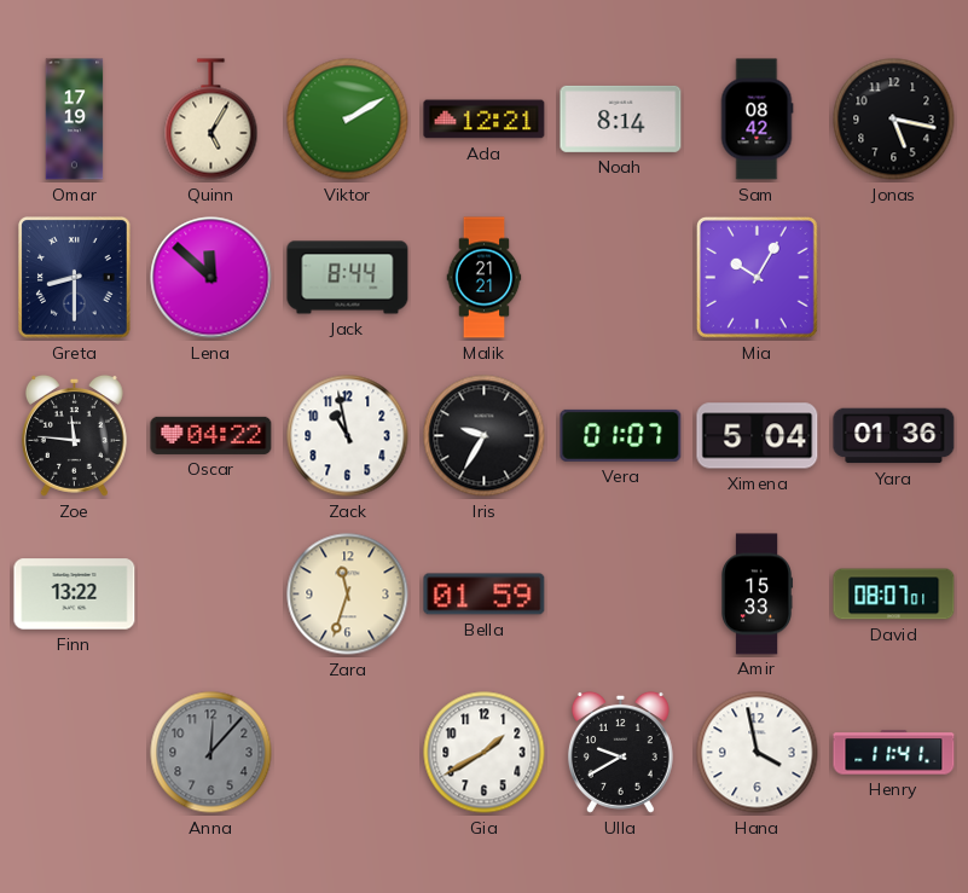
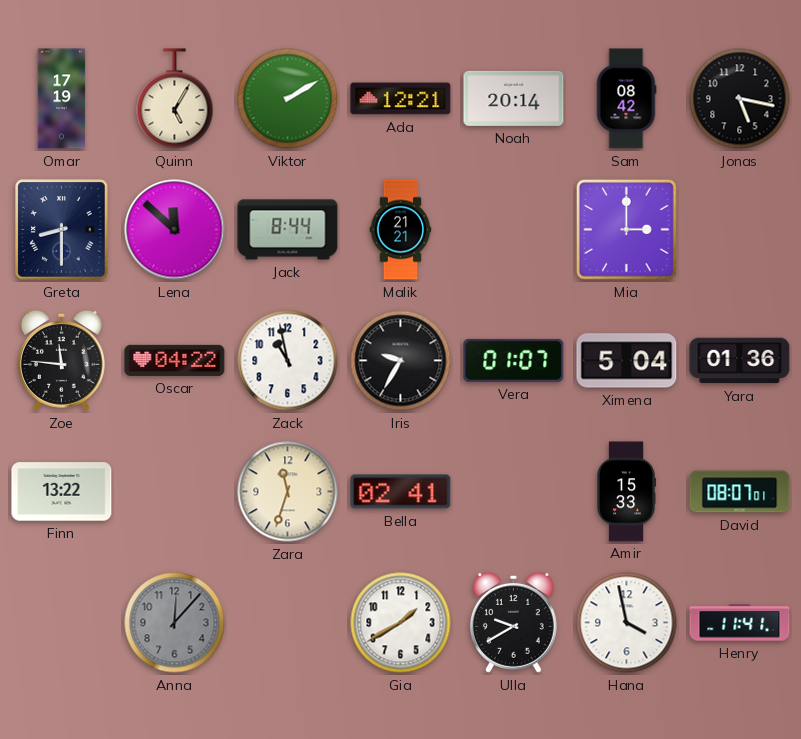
Noah: 8:14 -> 20:14 (514, 98)
Mia: 10:05 -> 3:00 (626, 229)
Bella: 01:59 -> 02:41 (401, 492)
